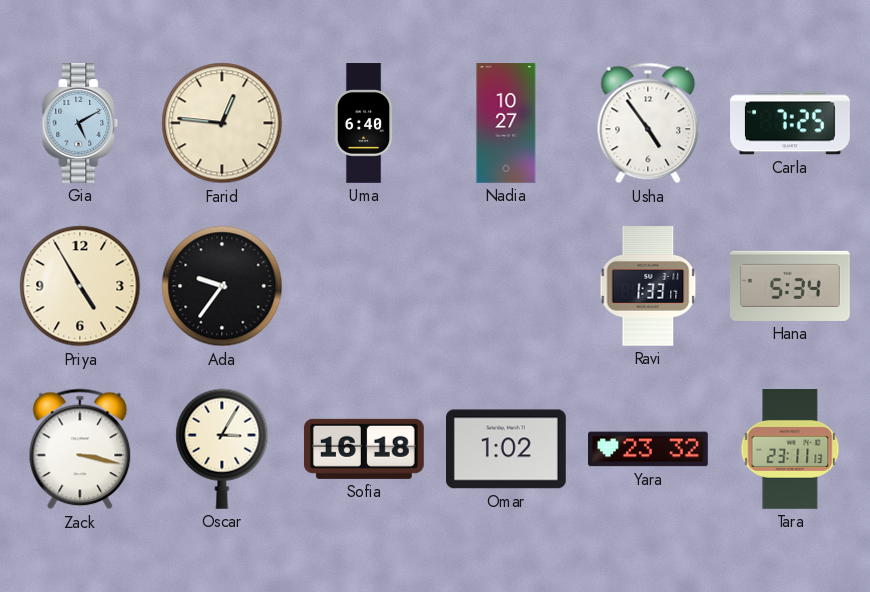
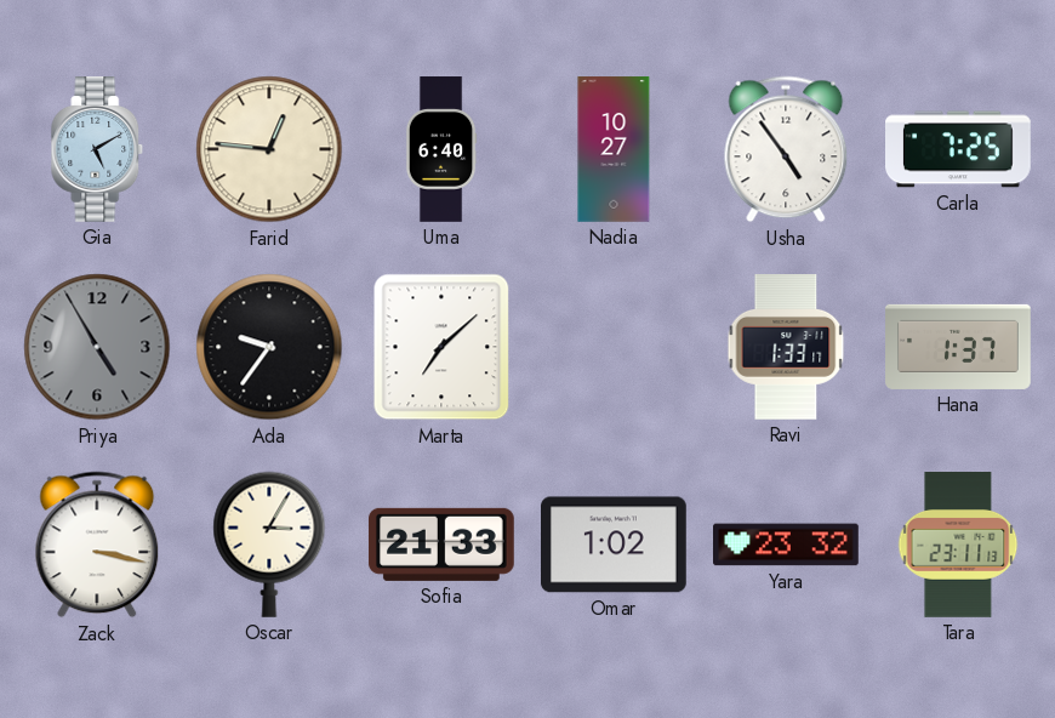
Priya dial: cream -> grey (97, 347)
Marta: none -> 7:08 (441, 347)
Hana: 5:34 -> 1:37 (958, 347)
Sofia: 16:18 -> 21:33 (441, 545)
